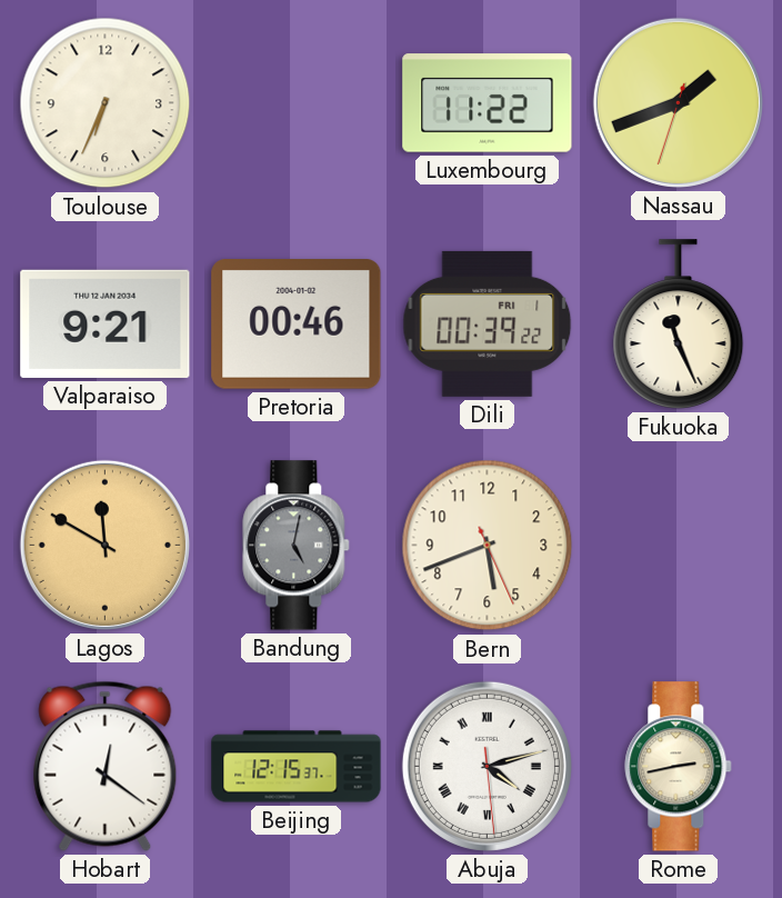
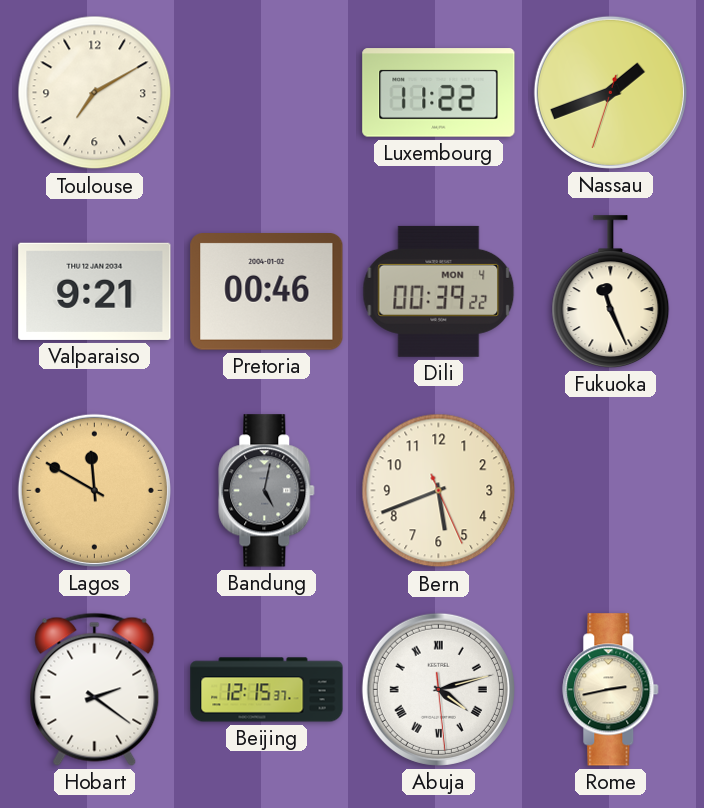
Toulouse: 6:34 -> 7:10 (95, 93)
Dili date: FRI 1 -> MON 4 (439, 291)
Hobart: 12:21 -> 2:21 (95, 689)
